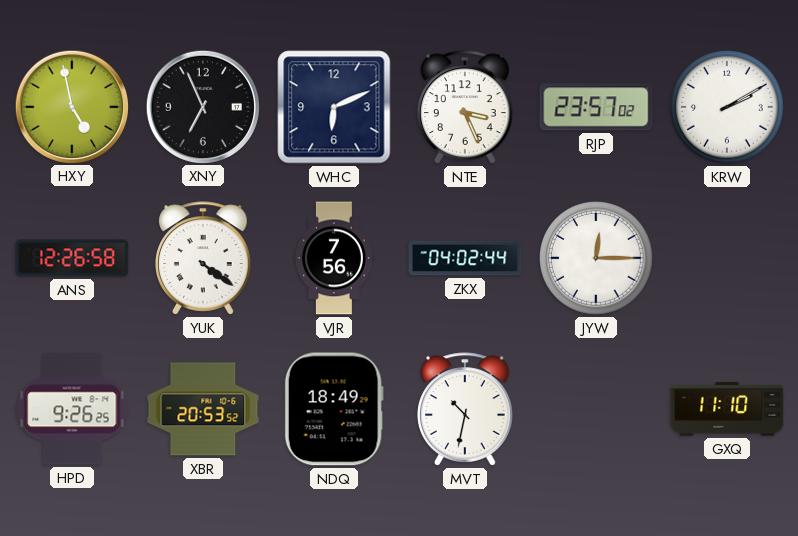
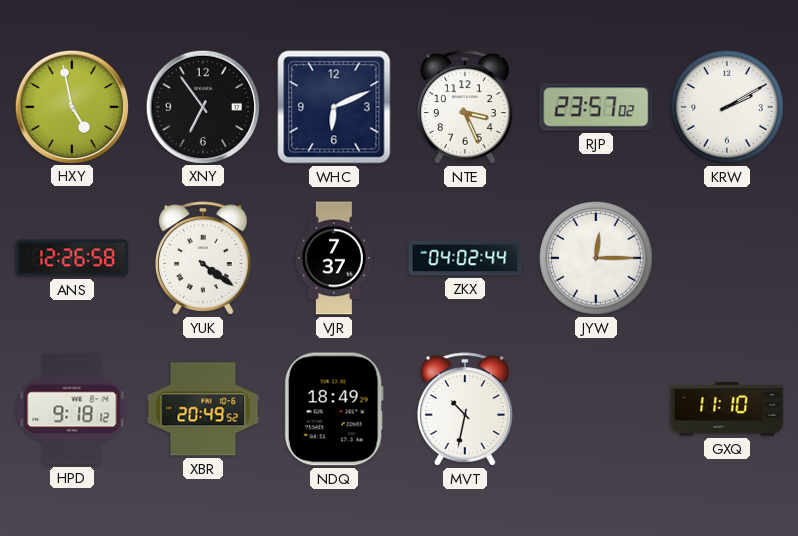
XNY: 6:56 -> 6:54 (202, 106)
VJR: 7:56 -> 7:37 (334, 258)
HPD: 9:26 -> 9:18 (72, 409)
XBR: 20:53 -> 20:49 (203, 409)
